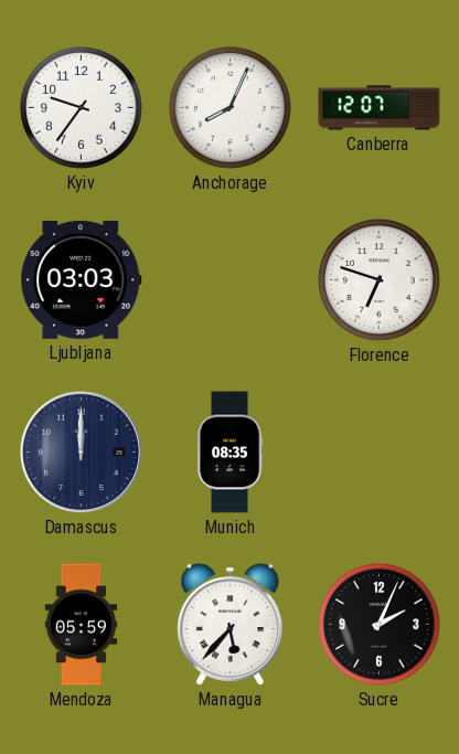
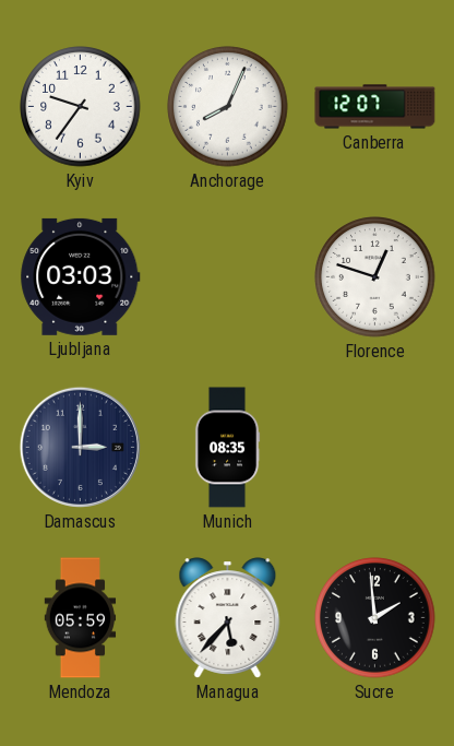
Florence: 6:48 -> 12:48 (375, 277)
Damascus: 12:00 -> 3:00 (80, 447)
Sucre: 2:04 -> 1:59 (375, 618)
